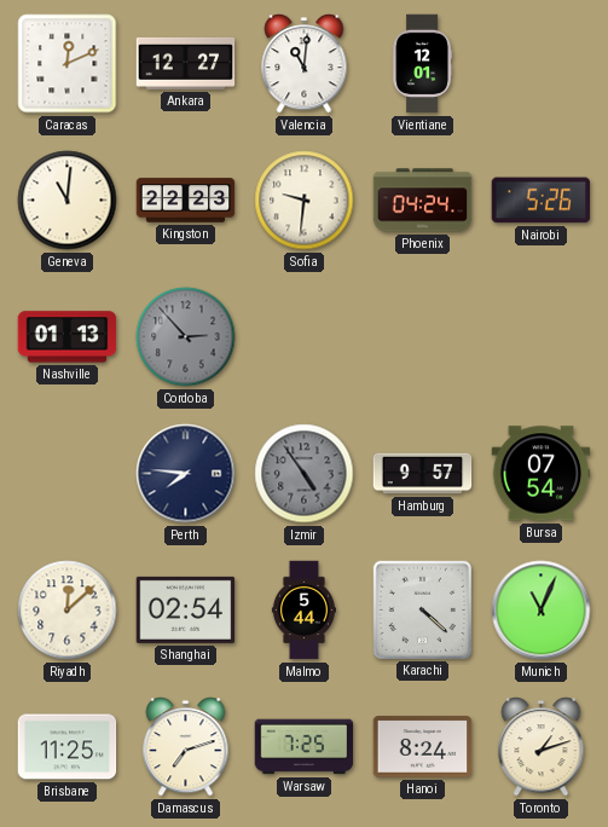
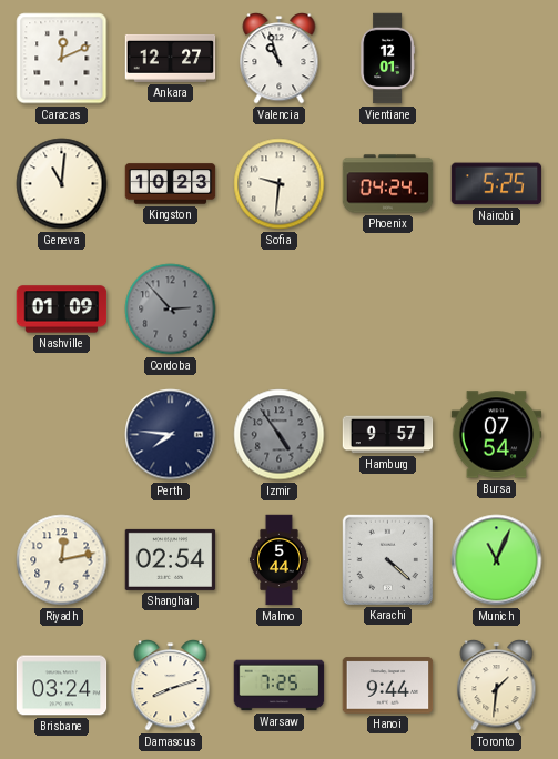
Valencia: 11:01 -> 10:57 (280, 59)
Kingston: 22:23 -> 10:23 (171, 184)
Nairobi: 5:26 -> 5:25 (497, 184)
Nashville: 01:13 -> 01:09 (62, 310)
Riyadh: 12:08 -> 12:13 (62, 560)
Brisbane: 11:25 -> 03:24 (62, 686)
Damascus: 7:12 -> 8:12 (171, 686)
Hanoi: 8:24 -> 9:44 (388, 686)
Toronto: 1:12 -> 1:31 (497, 686)
